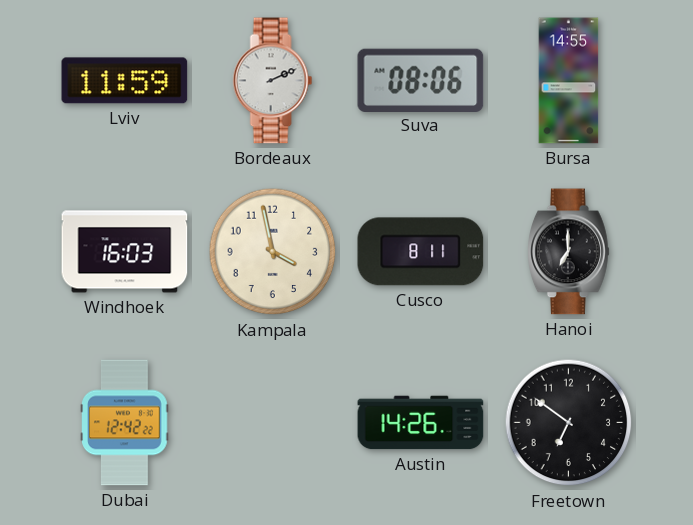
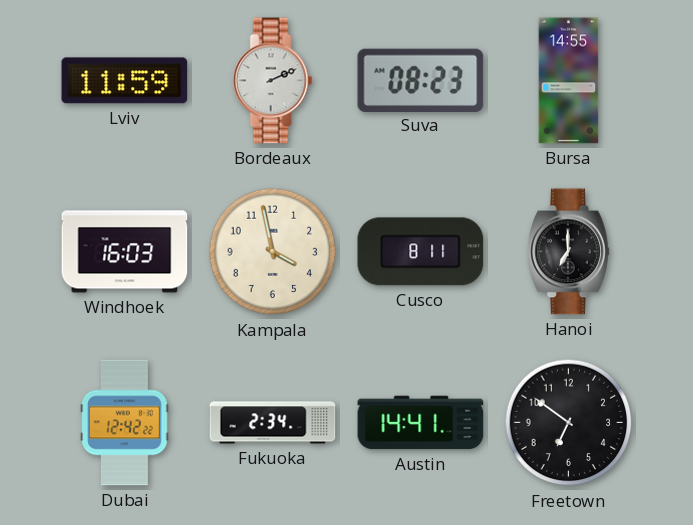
Suva: 08:06 -> 08:23 (421, 80)
Fukuoka: none -> 2:34 (273, 423)
Austin: 14:26 -> 14:41 (421, 423)
